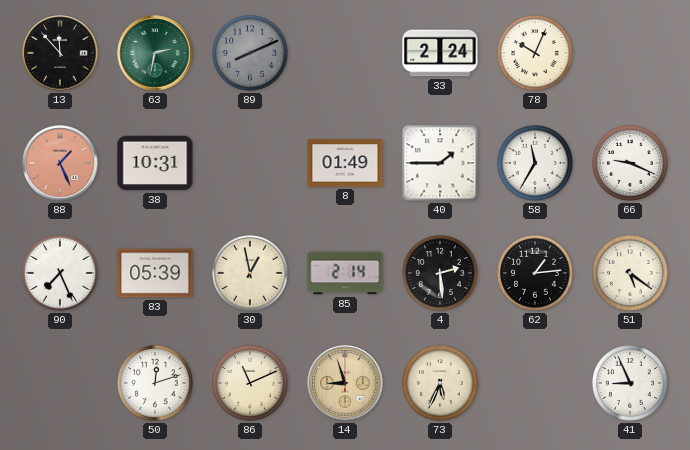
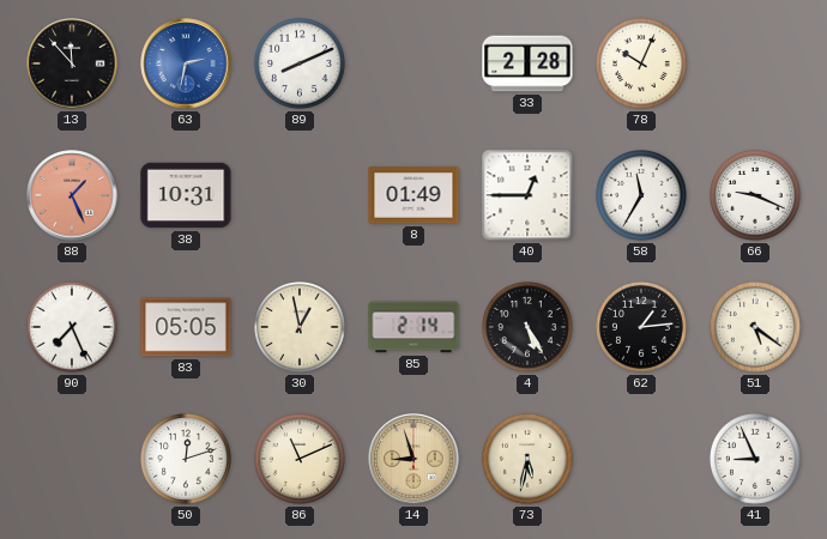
63 dial: green -> blue (186, 63)
89 dial: grey -> white (301, 65)
33: 2:24 -> 2:28 (527, 63)
40: 1:45 -> 12:45 (527, 195)
83: 05:39 -> 05:05 (186, 327)
4: 2:29 -> 5:25 (529, 328)
73: 5:34 -> 5:32 (529, 460)
